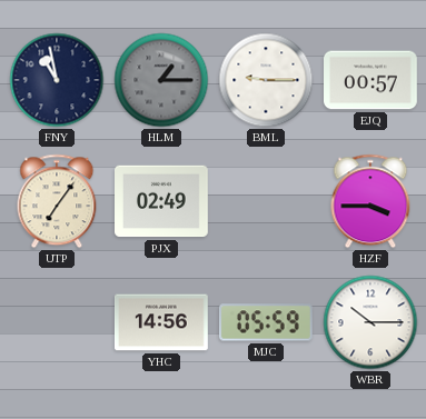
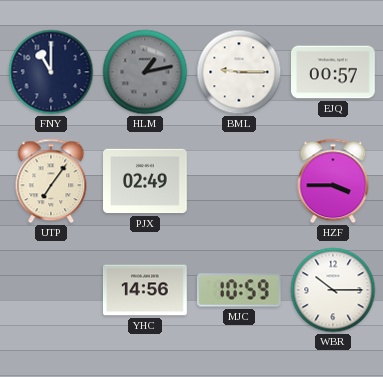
FNY: 10:58 -> 11:00 (51, 72)
HLM: 1:15 -> 1:13 (145, 72)
MJC: 05:59 -> 10:59 (239, 290)
